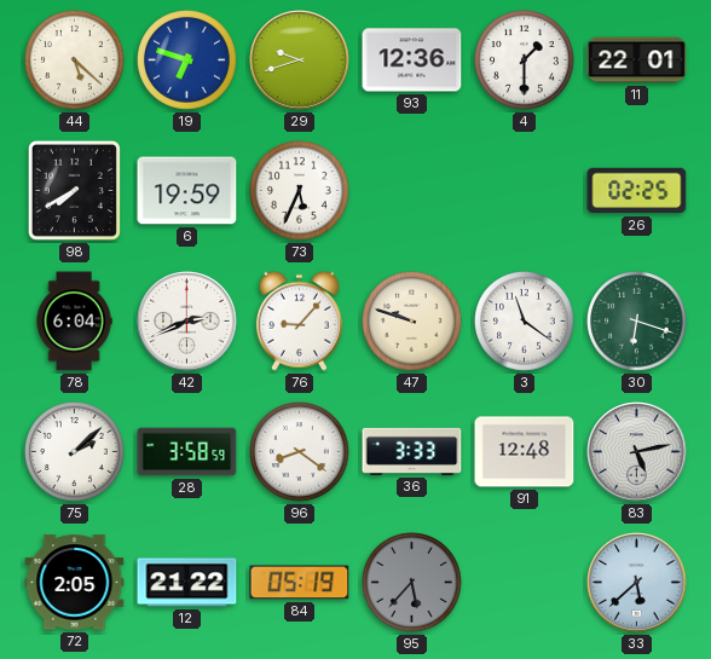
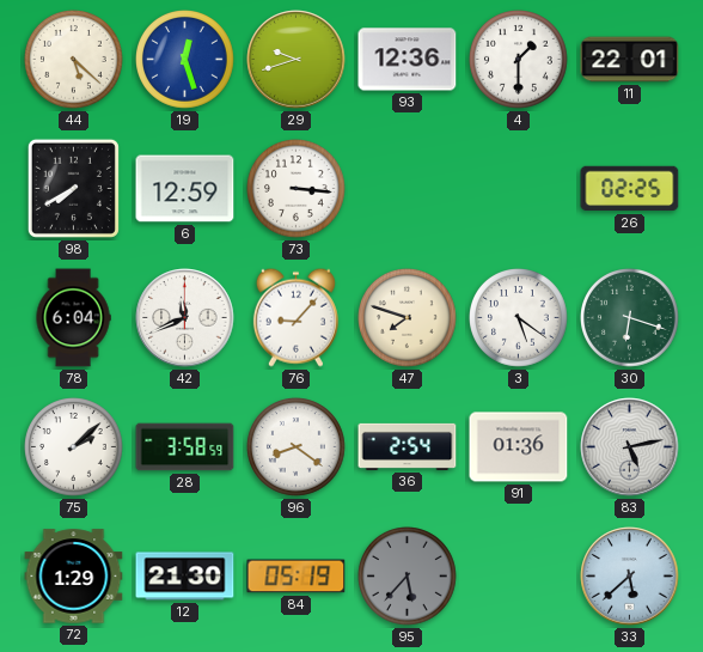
19: 6:48 -> 12:27 (185, 60)
6: 19:59 -> 12:59 (185, 189)
73: 5:34 -> 3:16 (297, 189)
42: 2:41 -> 11:41 (185, 318)
47: 9:48 -> 7:48 (408, 318)
3: 11:21 -> 5:21 (519, 318)
36: 3:33 -> 2:54 (408, 446)
91: 12:48 -> 01:36 (519, 447)
72: 2:05 -> 1:29 (74, 577)
12: 21:22 -> 21:30 (185, 577)
